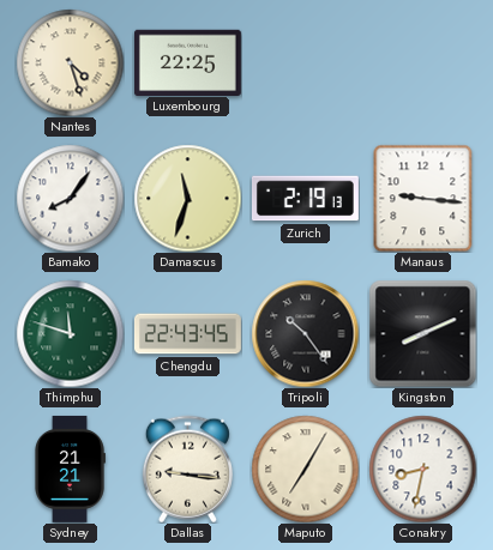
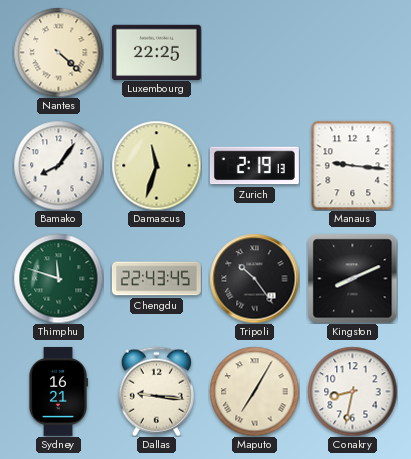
Nantes: 4:27 -> 4:22 (58, 52)
Sydney: 21:21 -> 16:21 (58, 391)
